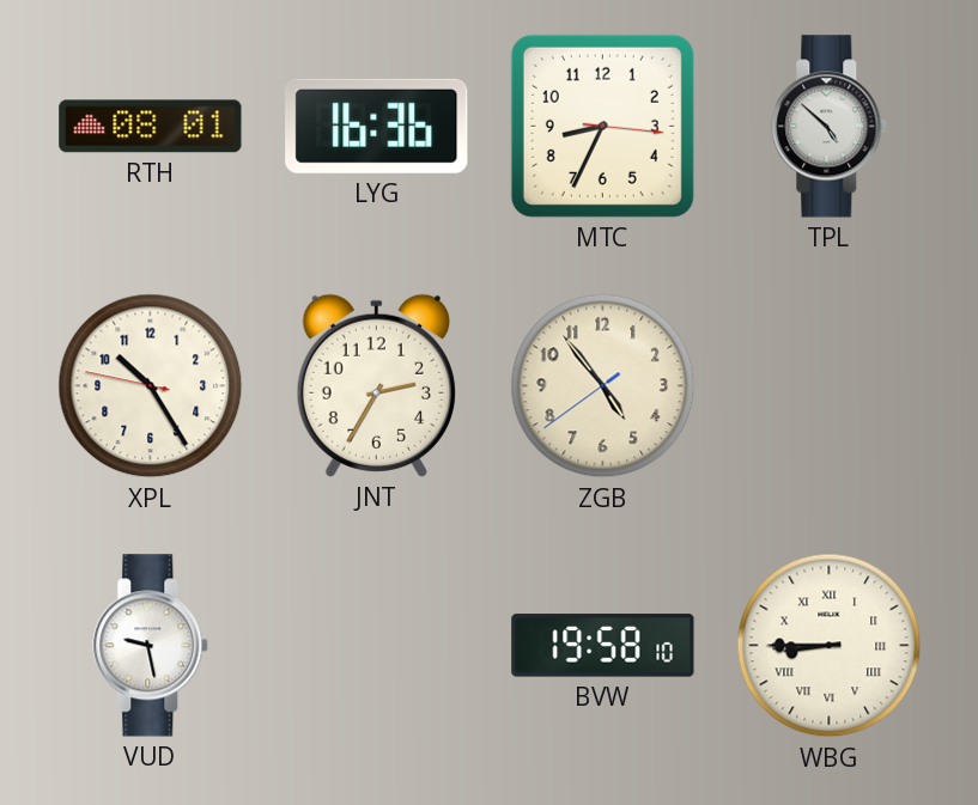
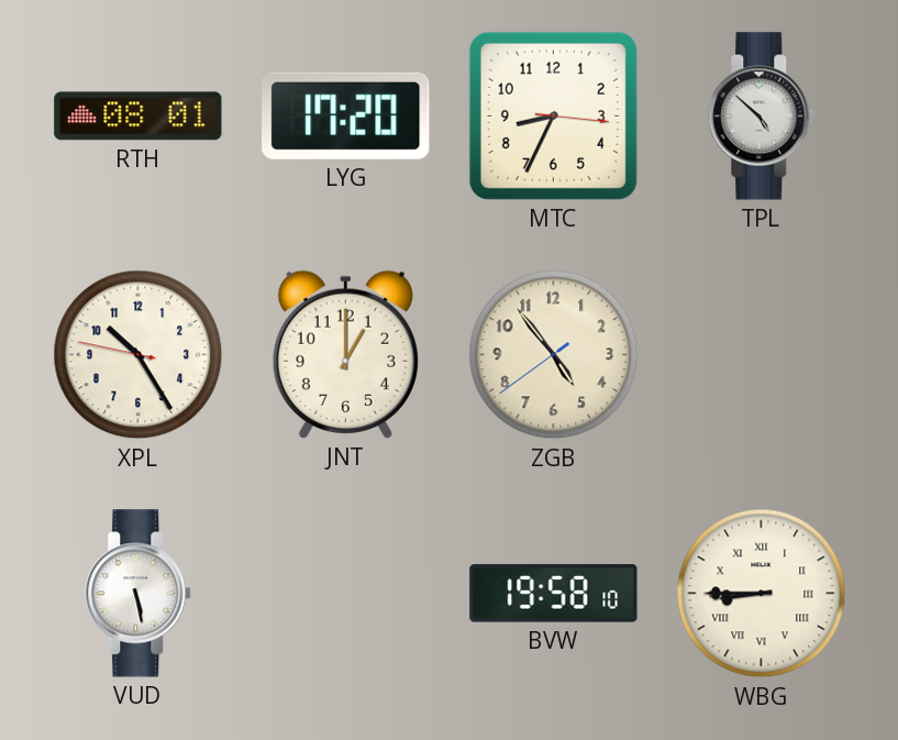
LYG: 16:36 -> 17:20 (346, 115)
JNT: 2:35 -> 1:00 (345, 354)
VUD: 9:28 -> 5:28 (138, 594)
